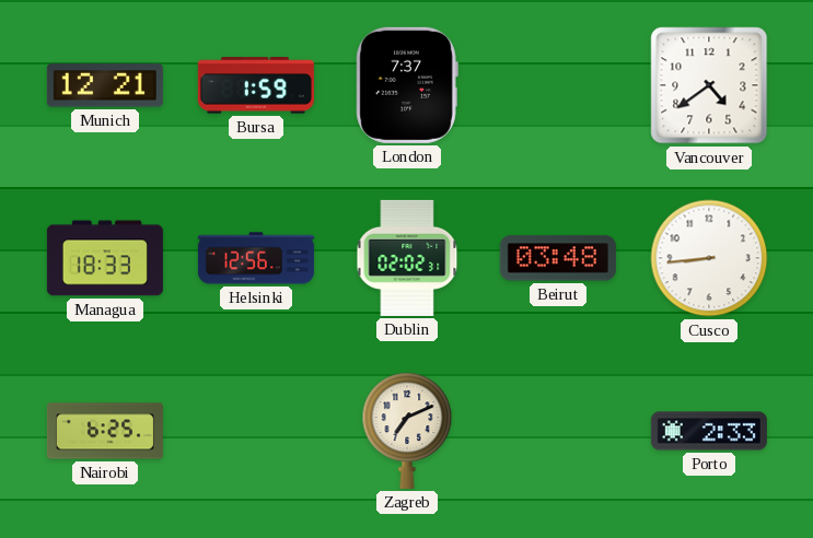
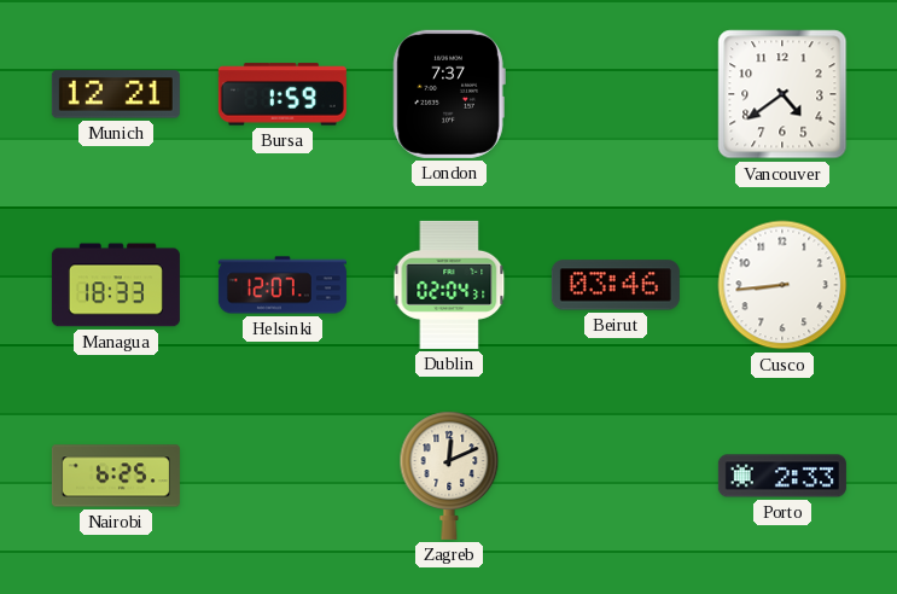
Helsinki: 12:56 -> 12:07 (283, 285)
Dublin: 02:02 -> 02:04 (449, 285)
Beirut: 03:48 -> 03:46 (616, 285)
Zagreb: 7:11 -> 12:11 (449, 476)
